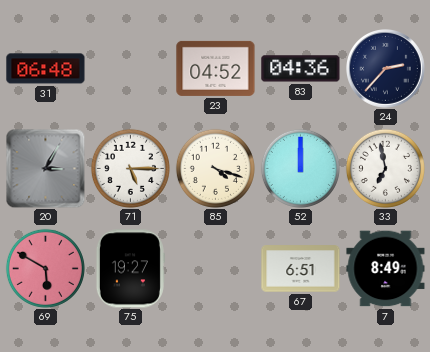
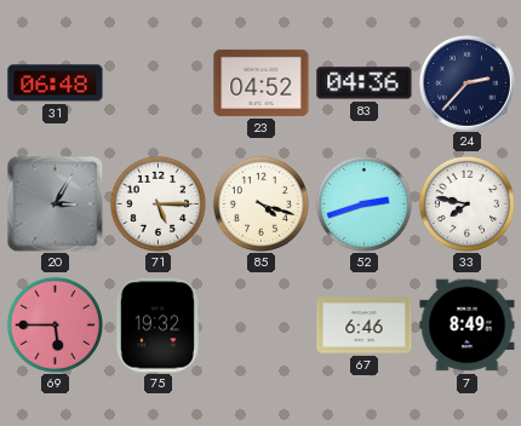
52: 12:00 -> 2:42 (363, 203)
33: 6:58 -> 7:47 (466, 203)
69: 5:50 -> 5:45 (55, 324)
75: 19:27 -> 19:32 (158, 326)
67: 6:51 -> 6:46 (365, 326)
